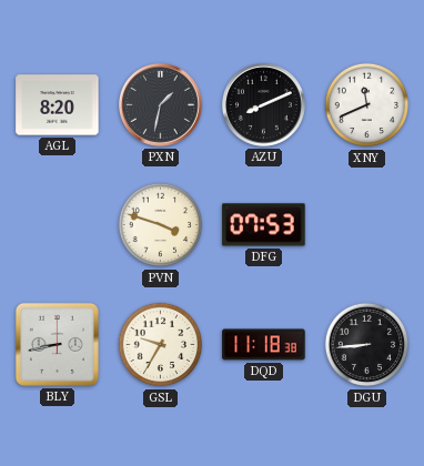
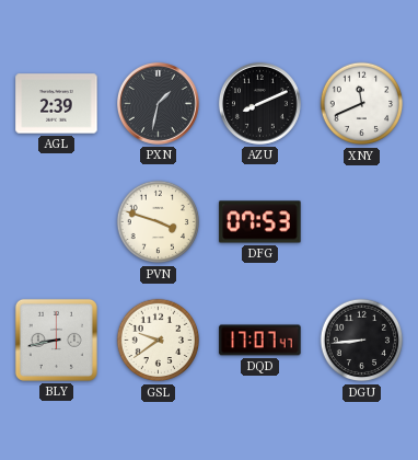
AGL: 8:20 -> 2:39 (57, 104)
GSL: 9:35 -> 9:39 (159, 341)
DQD: 11:18 -> 17:07 (260, 341)
